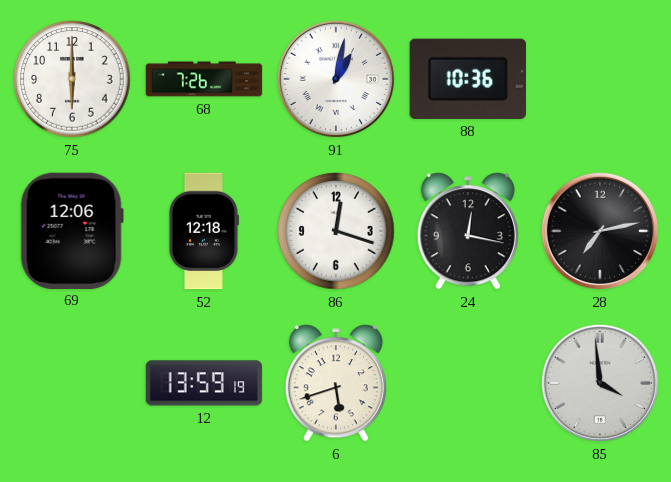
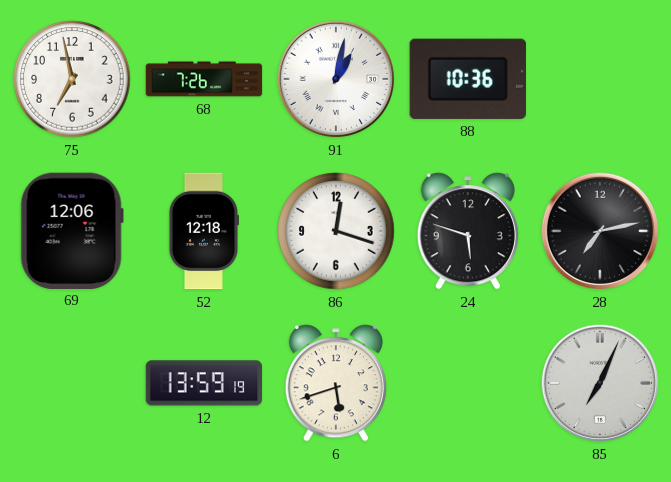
75: 6:00 -> 6:58 (72, 79)
24: 12:17 -> 5:48 (468, 231)
85: 3:59 -> 7:04 (600, 383)
